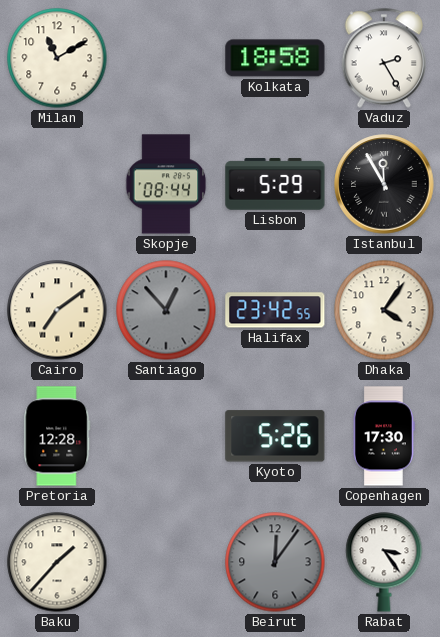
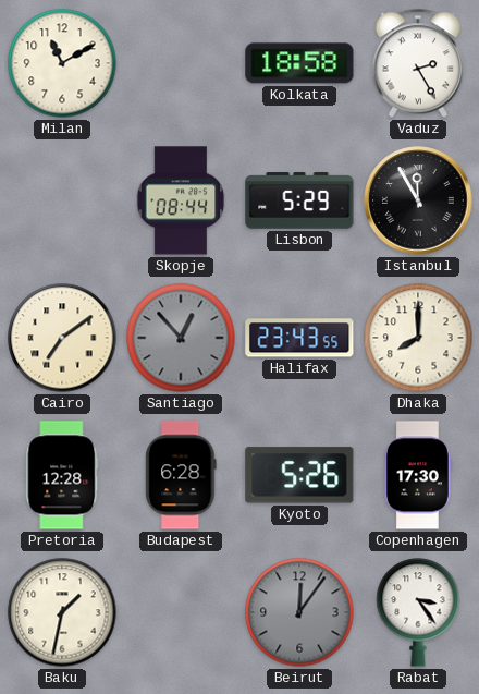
Halifax: 23:42 -> 23:43 (299, 338)
Dhaka: 4:06 -> 8:00 (418, 338)
Budapest: none -> 6:28 (181, 475)
Baku: 1:37 -> 1:32 (62, 612)
